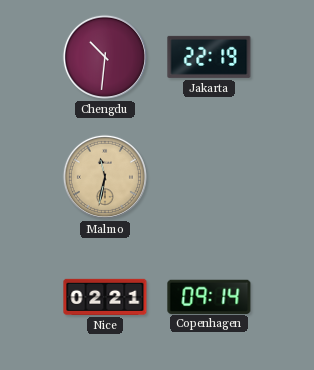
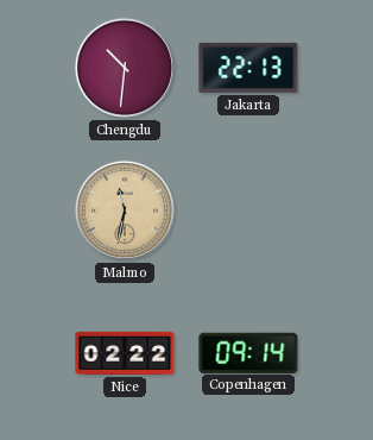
Jakarta: 22:19 -> 22:13 (248, 68)
Nice: 02:21 -> 02:22 (125, 353)
